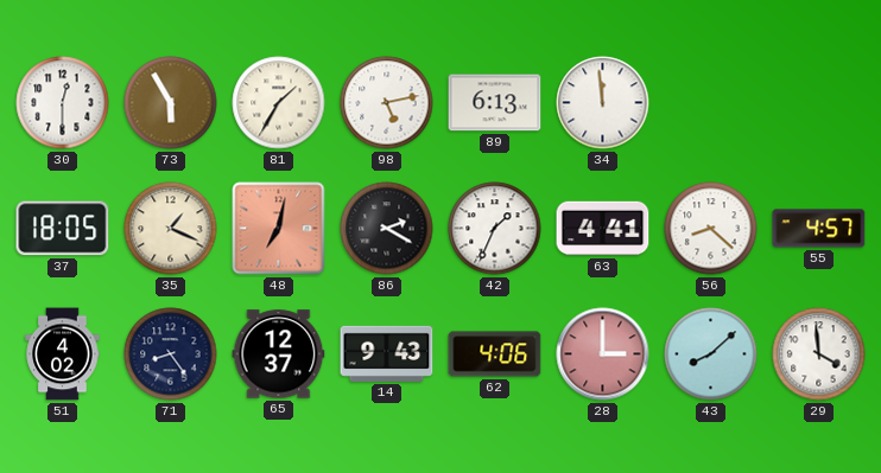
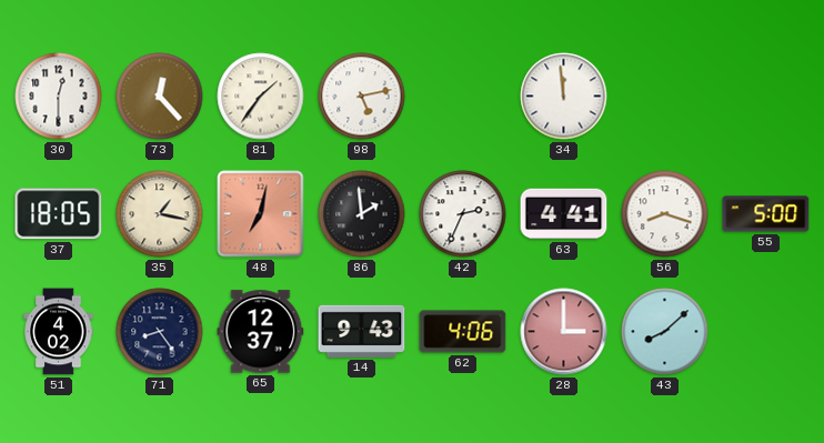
73: 5:55 -> 12:23 (160, 97)
81: 1:35 -> 1:36 (261, 97)
89: 6:13 -> none (495, 103)
35: 1:19 -> 1:17 (160, 214)
86: 2:20 -> 1:59 (362, 214)
42: 1:34 -> 2:34 (463, 214)
56: 8:22 -> 8:18 (665, 214)
55: 4:57 -> 5:00 (766, 214)
29: 3:59 -> none (819, 354)
